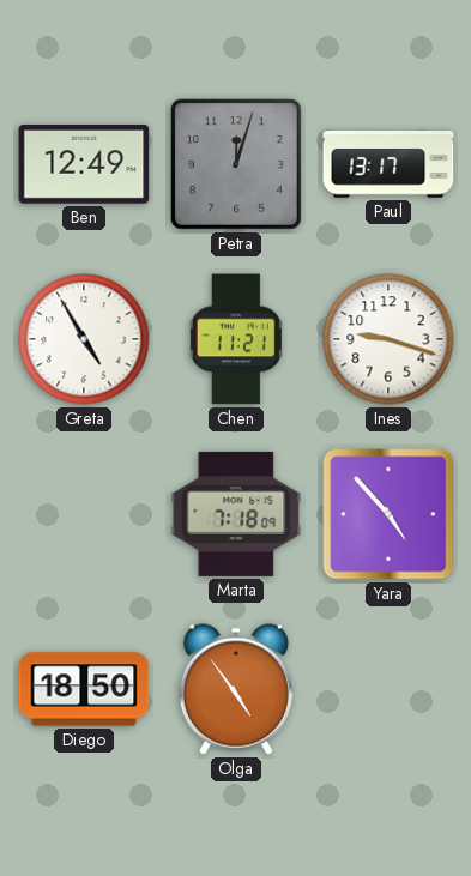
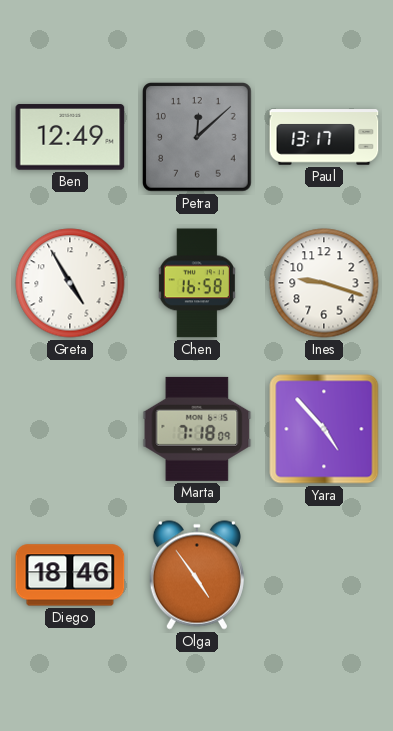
Petra: 12:03 -> 12:08 (198, 138)
Chen: 11:21 -> 16:58 (197, 283)
Diego: 18:50 -> 18:46 (70, 575)
